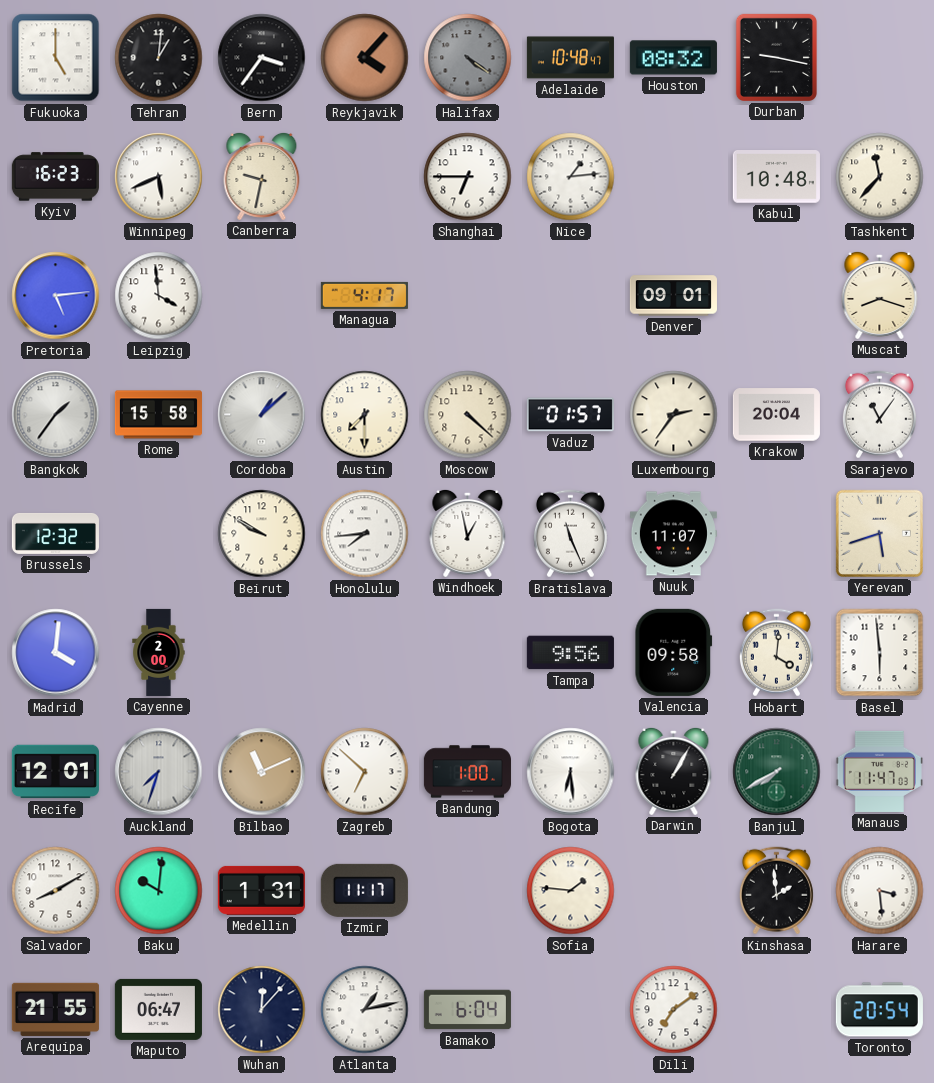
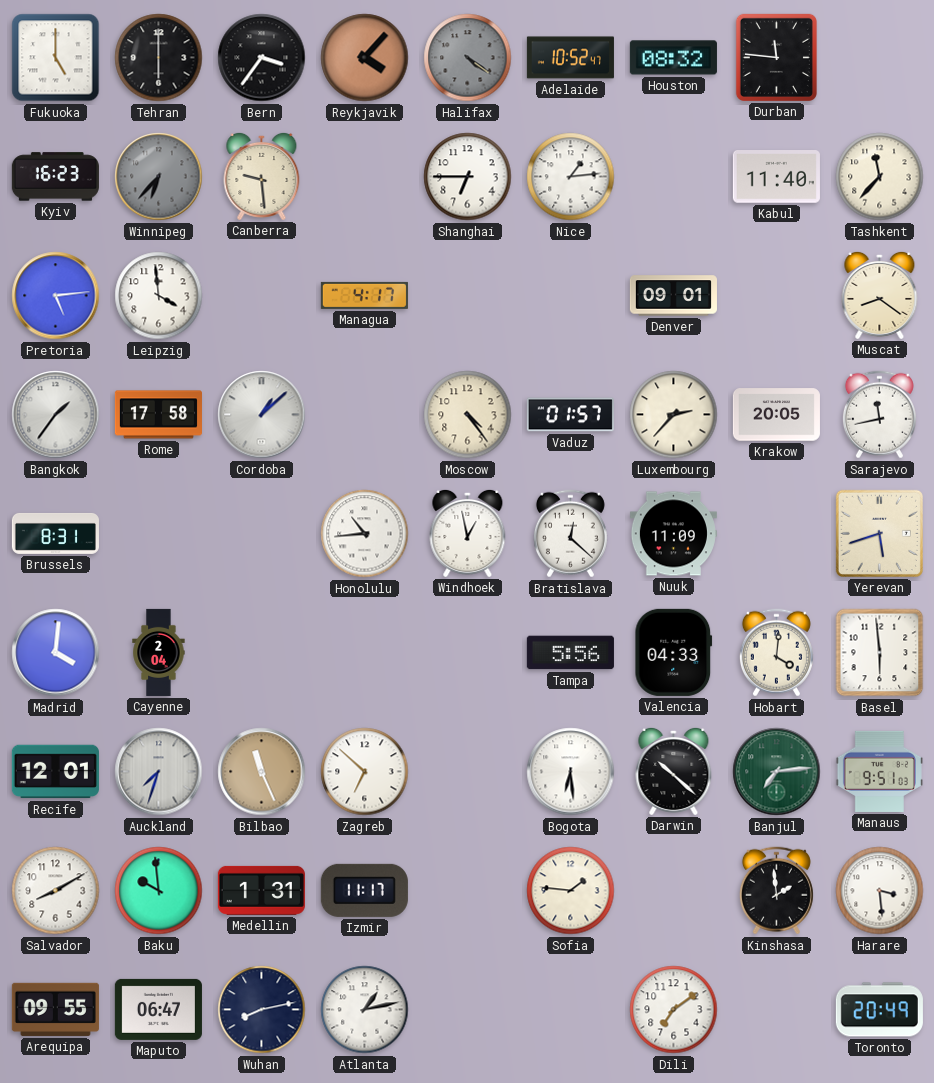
Tehran: 1:01 -> 6:00 (159, 58)
Adelaide: 10:48 -> 10:52 (570, 58)
Durban: 9:17 -> 11:46 (776, 57)
Winnipeg: 5:41 -> 6:37 (159, 177)
Winnipeg dial: white -> grey (159, 177)
Canberra: 9:32 -> 9:29 (262, 176)
Kabul: 10:48 -> 11:40 (776, 177)
Muscat: 8:18 -> 8:21 (880, 295)
Rome: 15:58 -> 17:58 (158, 415)
Austin: 7:30 -> none (365, 415)
Moscow: 4:22 -> 4:24 (468, 415)
Luxembourg: 2:36 -> 2:37 (674, 415)
Krakow: 20:04 -> 20:05 (776, 415)
Sarajevo: 11:06 -> 11:43 (879, 415)
Brussels: 12:32 -> 8:31 (55, 533)
Beirut: 9:50 -> none (262, 534)
Honolulu: 7:44 -> 10:44 (365, 534)
Bratislava: 11:26 -> 12:22 (570, 534)
Nuuk: 11:07 -> 11:09 (673, 534)
Cayenne: 2:00 -> 2:04 (159, 652)
Tampa: 9:56 -> 5:56 (570, 653)
Valencia: 09:58 -> 04:33 (674, 652)
Bilbao: 11:11 -> 11:26 (262, 772)
Bandung: 1:00 -> none (467, 772)
Darwin: 1:05 -> 10:22 (674, 771)
Banjul: 7:40 -> 7:14 (777, 772)
Manaus: 11:47 -> 9:51 (879, 771)
Baku: 10:01 -> 9:59 (159, 891)
Arequipa: 21:55 -> 09:55 (55, 1009)
Wuhan: 12:07 -> 8:13 (262, 1010)
Bamako: 6:04 -> none (467, 1010)
Toronto: 20:54 -> 20:49 (879, 1010)
